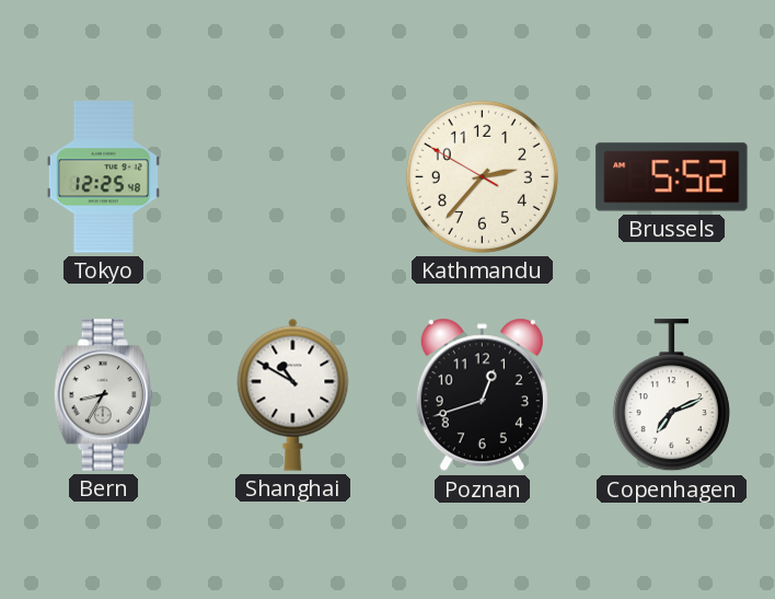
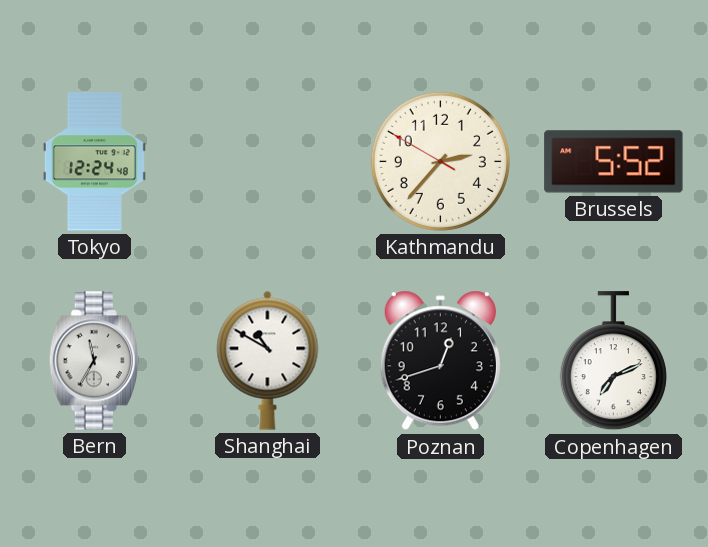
Tokyo: 12:25 -> 12:24 (94, 162)
Bern: 8:35 -> 11:35 (94, 361)
